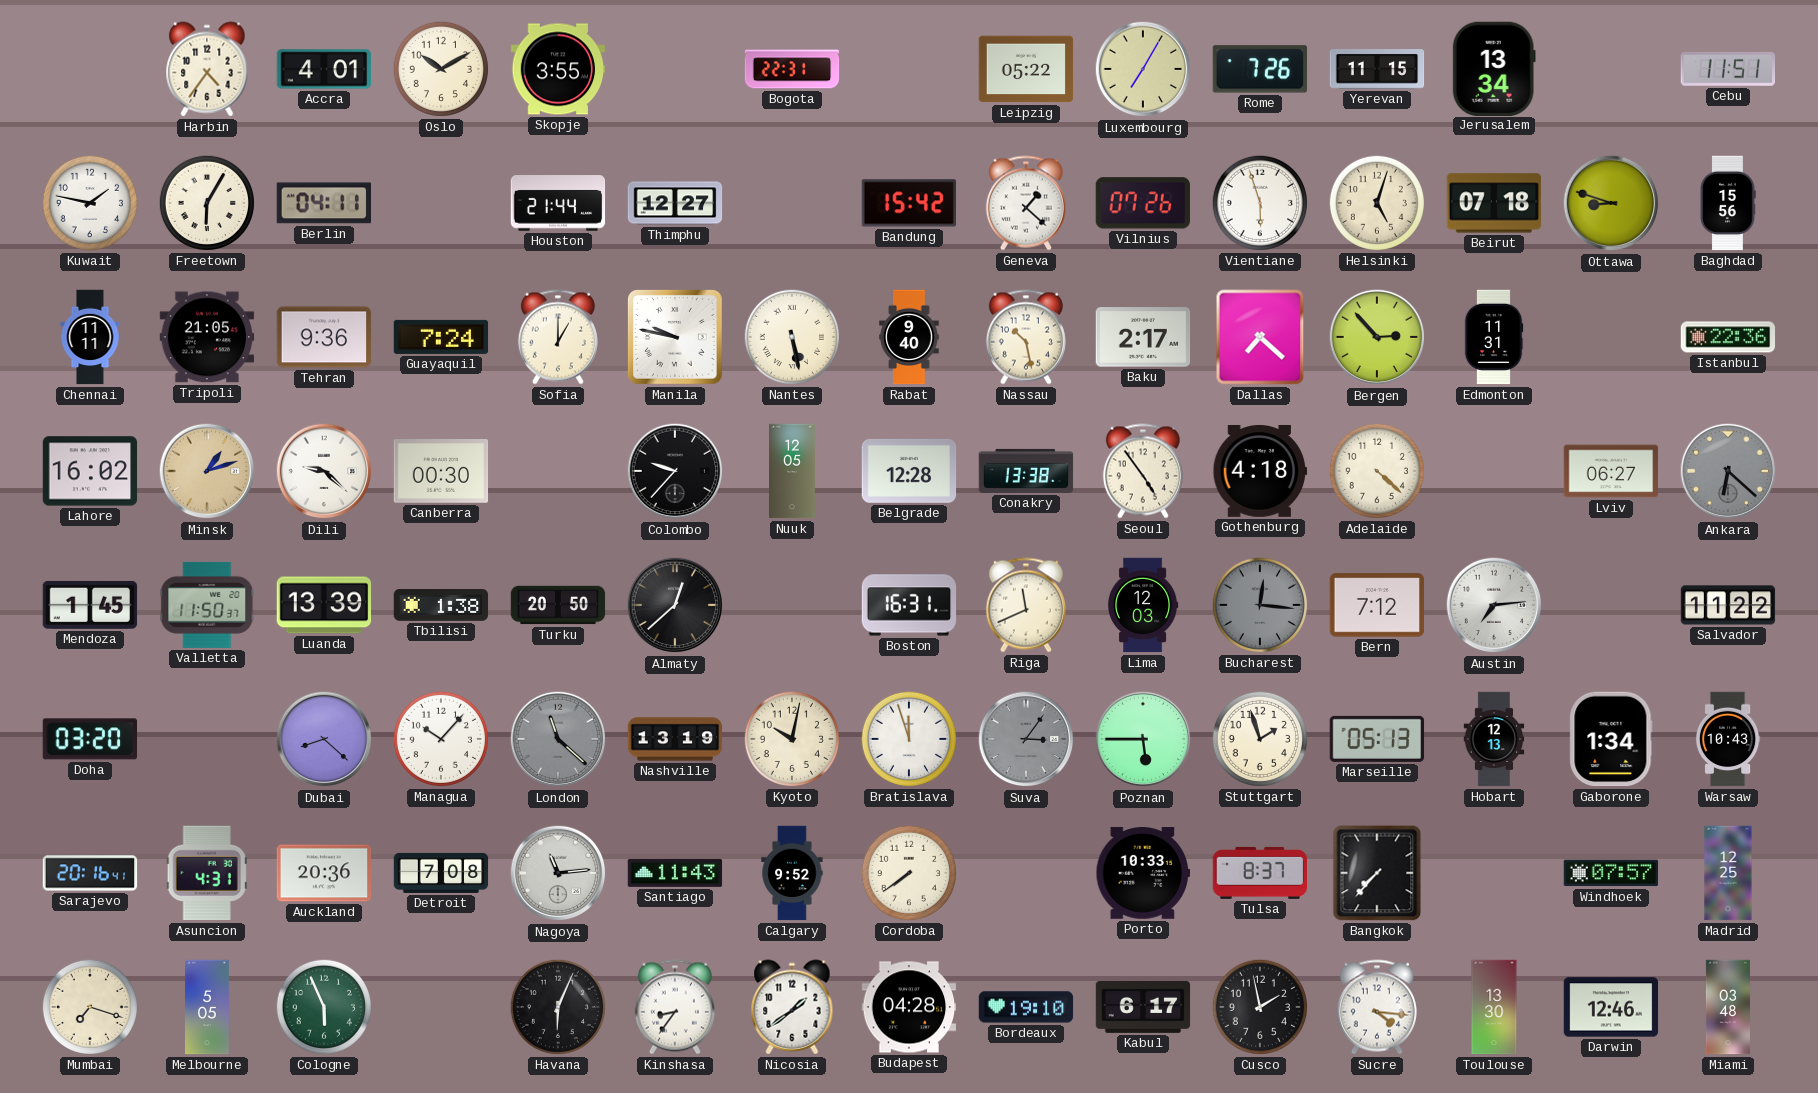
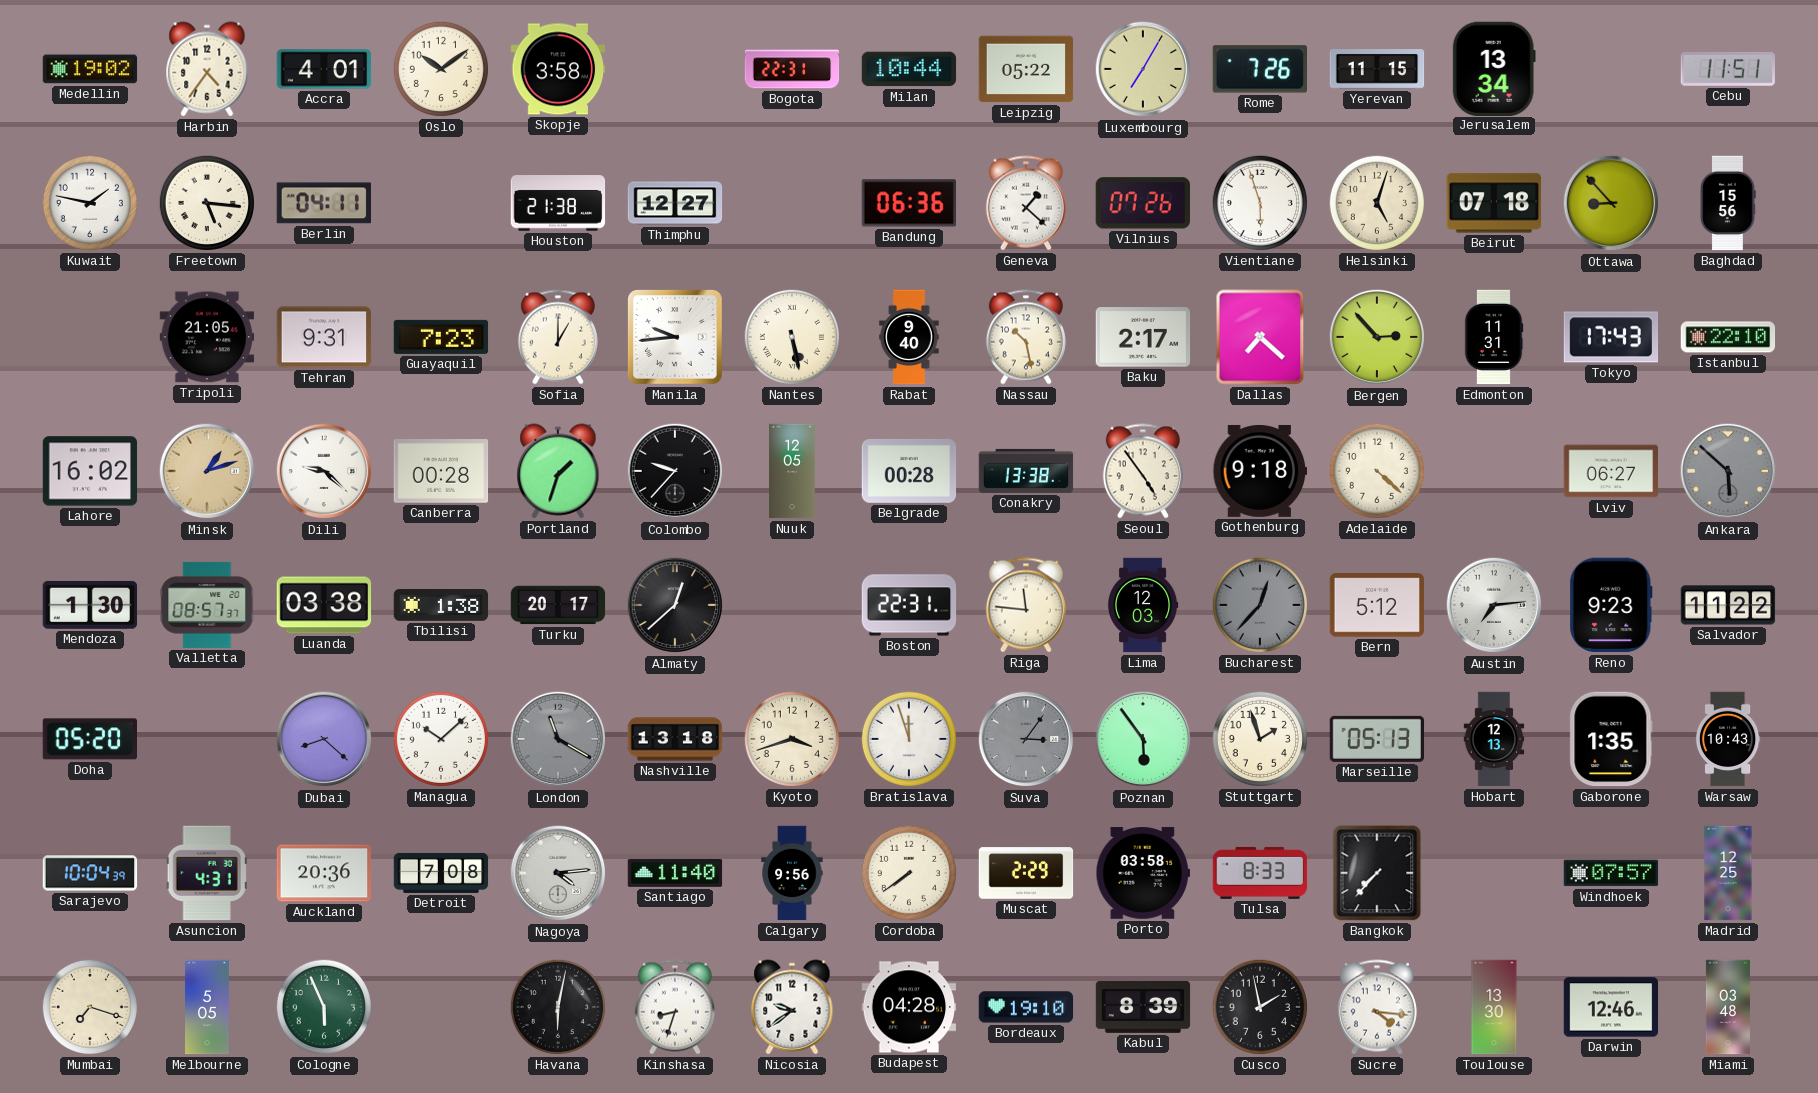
Medellin: none -> 19:02 (90, 69)
Oslo: 10:10 -> 10:09 (441, 69)
Skopje: 3:55 -> 3:58 (558, 69)
Milan: none -> 10:44 (909, 69)
Freetown: 6:05 -> 5:16 (207, 203)
Houston: 21:44 -> 21:38 (558, 203)
Bandung: 15:42 -> 06:36 (908, 203)
Ottawa: 8:48 -> 8:53 (1611, 203)
Chennai: 11:11 -> none (90, 337)
Tehran: 9:36 -> 9:31 (324, 337)
Guayaquil: 7:24 -> 7:23 (441, 337)
Manila: 9:47 -> 9:44 (675, 337)
Tokyo: none -> 17:43 (1611, 337)
Istanbul: 22:36 -> 22:10 (1728, 337)
Canberra: 00:30 -> 00:28 (441, 472)
Portland: none -> 1:33 (558, 471)
Belgrade: 12:28 -> 00:28 (909, 471)
Gothenburg: 4:18 -> 9:18 (1260, 471)
Ankara: 6:22 -> 5:52 (1728, 471)
Mendoza: 1:45 -> 1:30 (90, 605)
Valletta: 11:50 -> 08:57 (207, 605)
Luanda: 13:39 -> 03:38 (324, 605)
Turku: 20:50 -> 20:17 (558, 605)
Boston: 16:31 -> 22:31 (909, 605)
Riga: 11:41 -> 11:46 (1026, 605)
Bucharest: 12:16 -> 12:37 (1260, 605)
Bern: 7:12 -> 5:12 (1377, 605)
Reno: none -> 9:23 (1611, 605)
Doha: 03:20 -> 05:20 (89, 739)
Managua: 10:07 -> 10:08 (441, 739)
London: 11:22 -> 11:20 (558, 739)
Nashville: 13:19 -> 13:18 (675, 739)
Kyoto: 10:02 -> 3:42 (792, 739)
Poznan: 5:45 -> 5:54 (1143, 739)
Gaborone: 1:34 -> 1:35 (1611, 739)
Sarajevo: 20:16 -> 10:04 (90, 873)
Nagoya: 11:14 -> 4:14 (558, 873)
Santiago: 11:43 -> 11:40 (675, 873)
Calgary: 9:52 -> 9:56 (792, 873)
Muscat: none -> 2:29 (1026, 873)
Porto: 10:33 -> 03:58 (1143, 873)
Tulsa: 8:37 -> 8:33 (1260, 873)
Havana: 6:04 -> 6:02 (558, 1007)
Kinshasa: 8:36 -> 8:33 (675, 1007)
Nicosia: 1:39 -> 9:39 (792, 1007)
Kabul: 6:17 -> 8:39 (1143, 1007)
